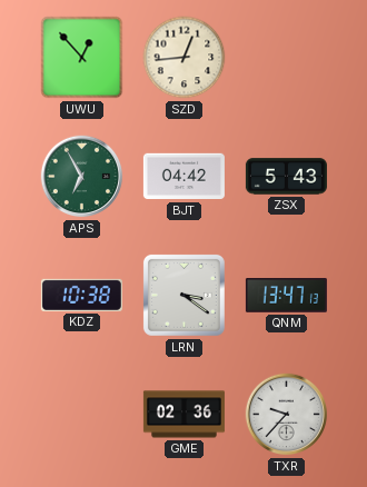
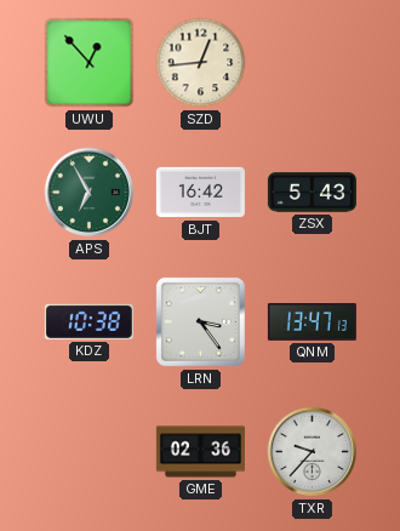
BJT: 04:42 -> 16:42 (200, 193)
LRN: 3:21 -> 3:24 (200, 321)
